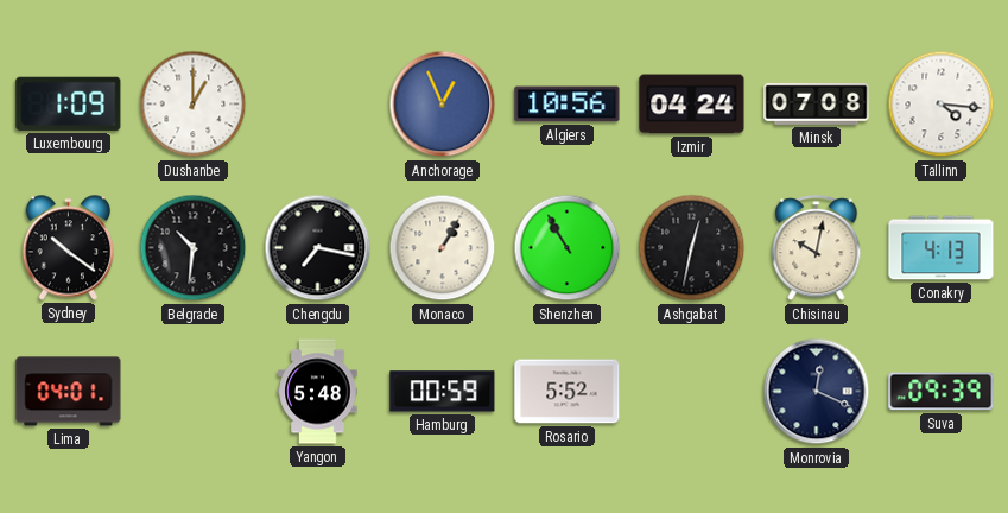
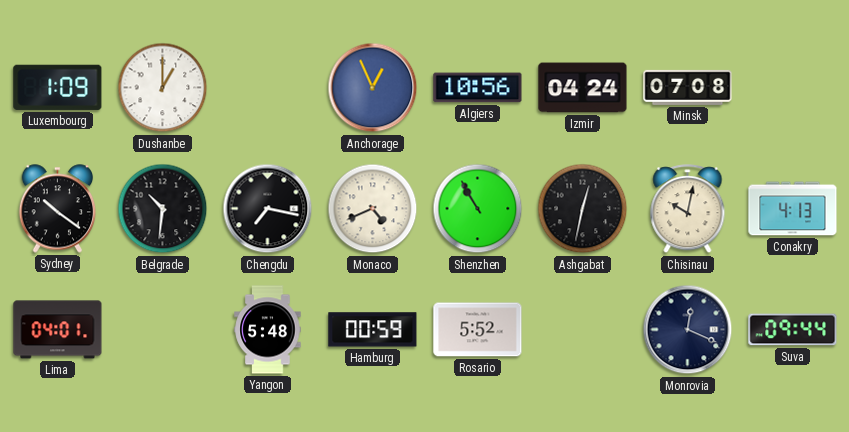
Tallinn: 4:16 -> none (942, 104)
Monaco: 1:05 -> 4:41 (373, 209)
Suva: 09:39 -> 09:44 (793, 330)
